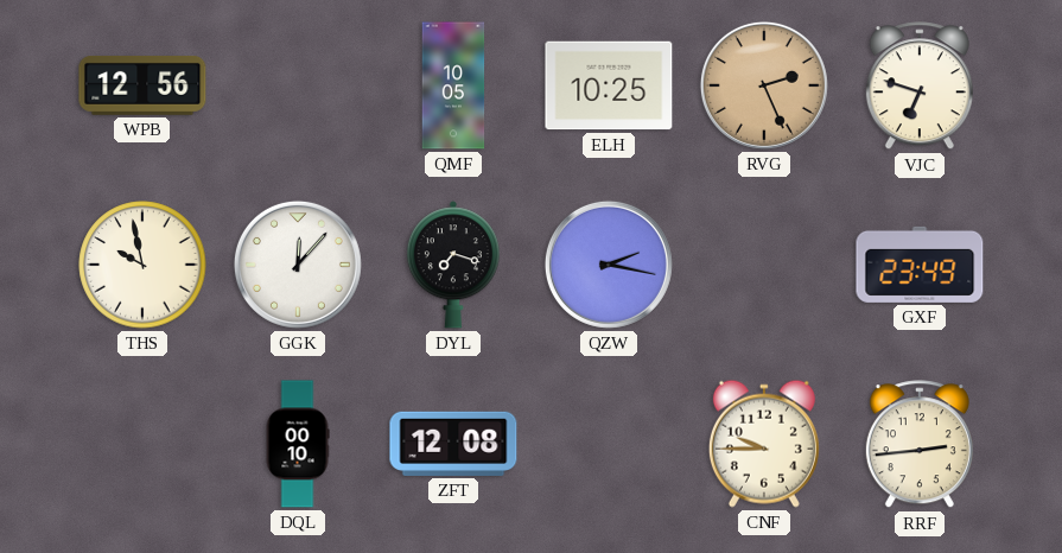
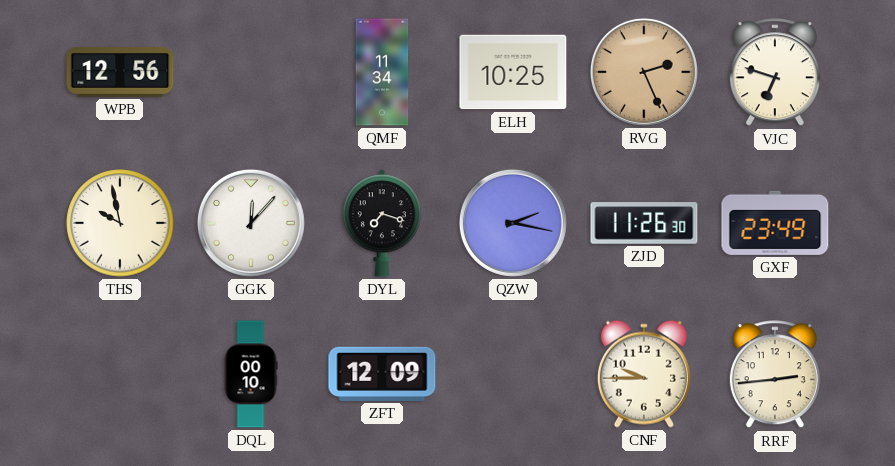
QMF: 10:05 -> 11:34 (382, 72)
ZJD: none -> 11:26 (644, 223)
ZFT: 12:08 -> 12:09 (382, 374)
